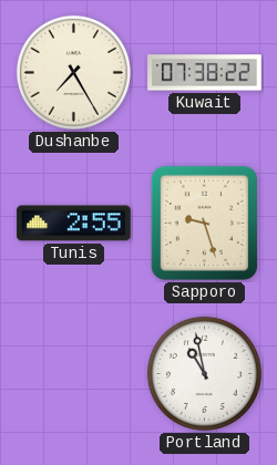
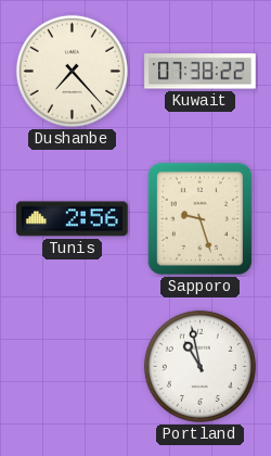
Dushanbe: 7:25 -> 7:23 (72, 71)
Tunis: 2:55 -> 2:56 (73, 219)
